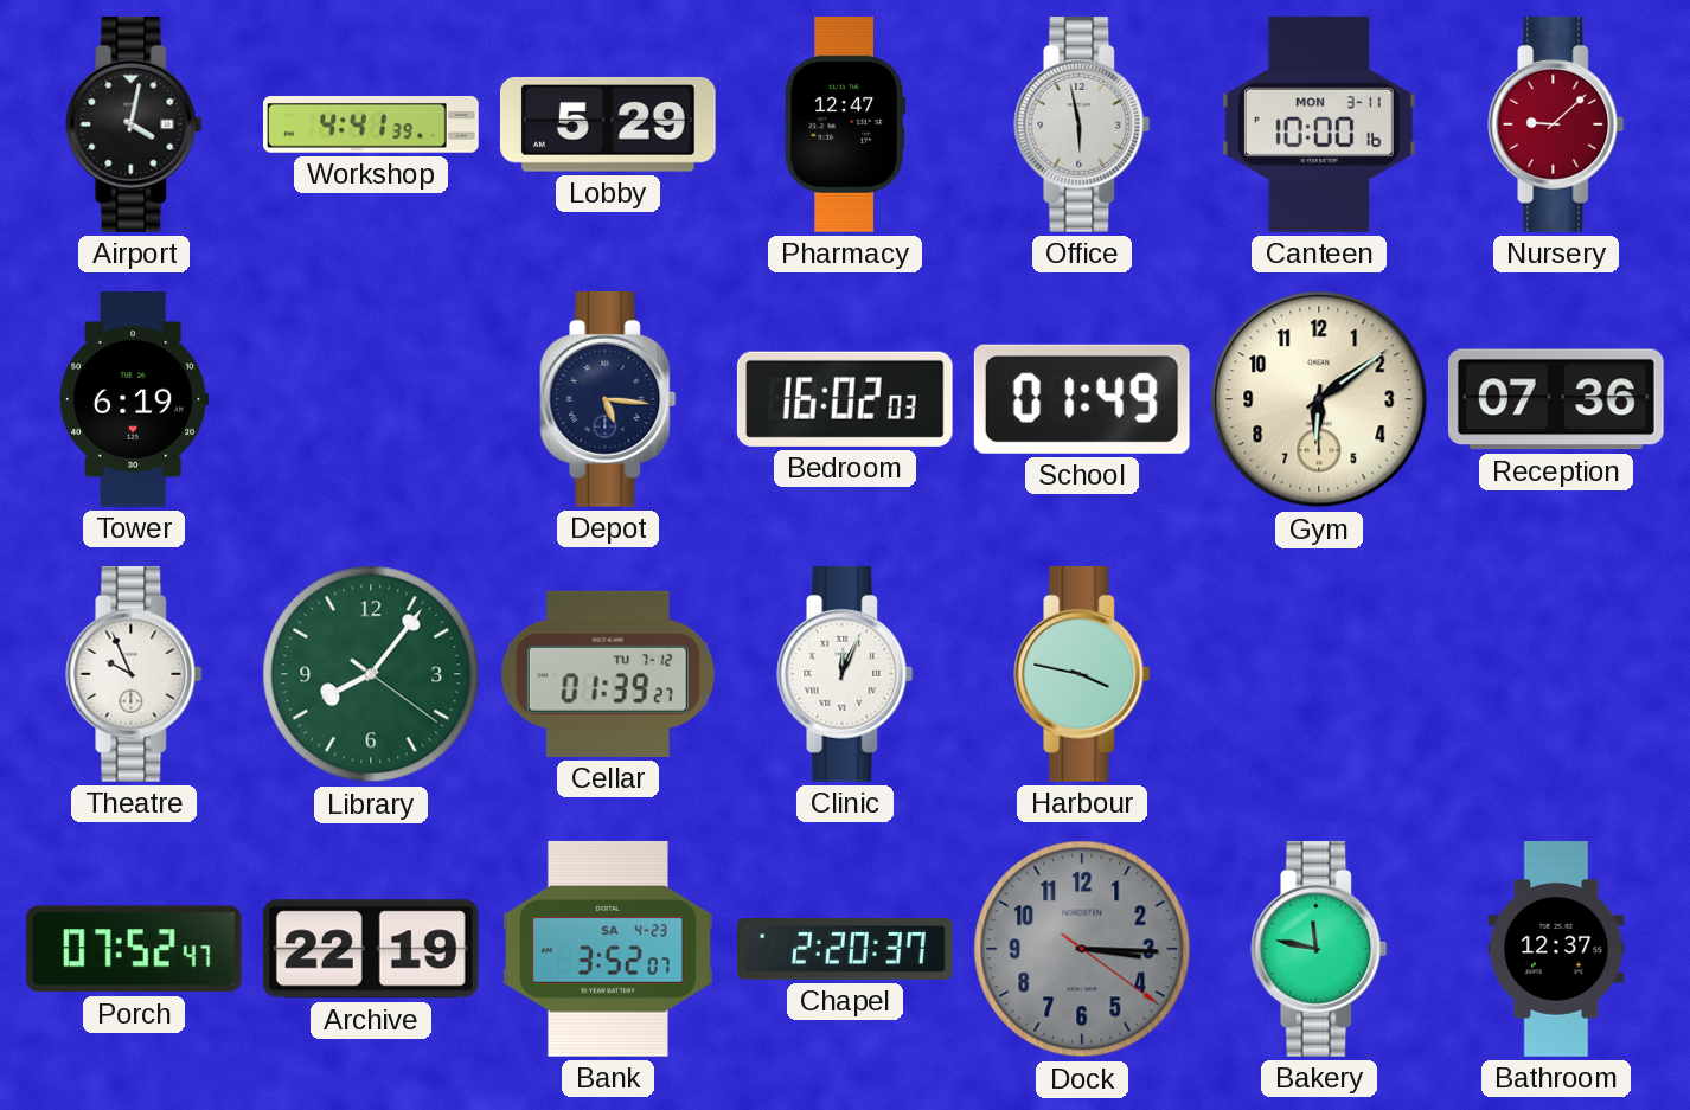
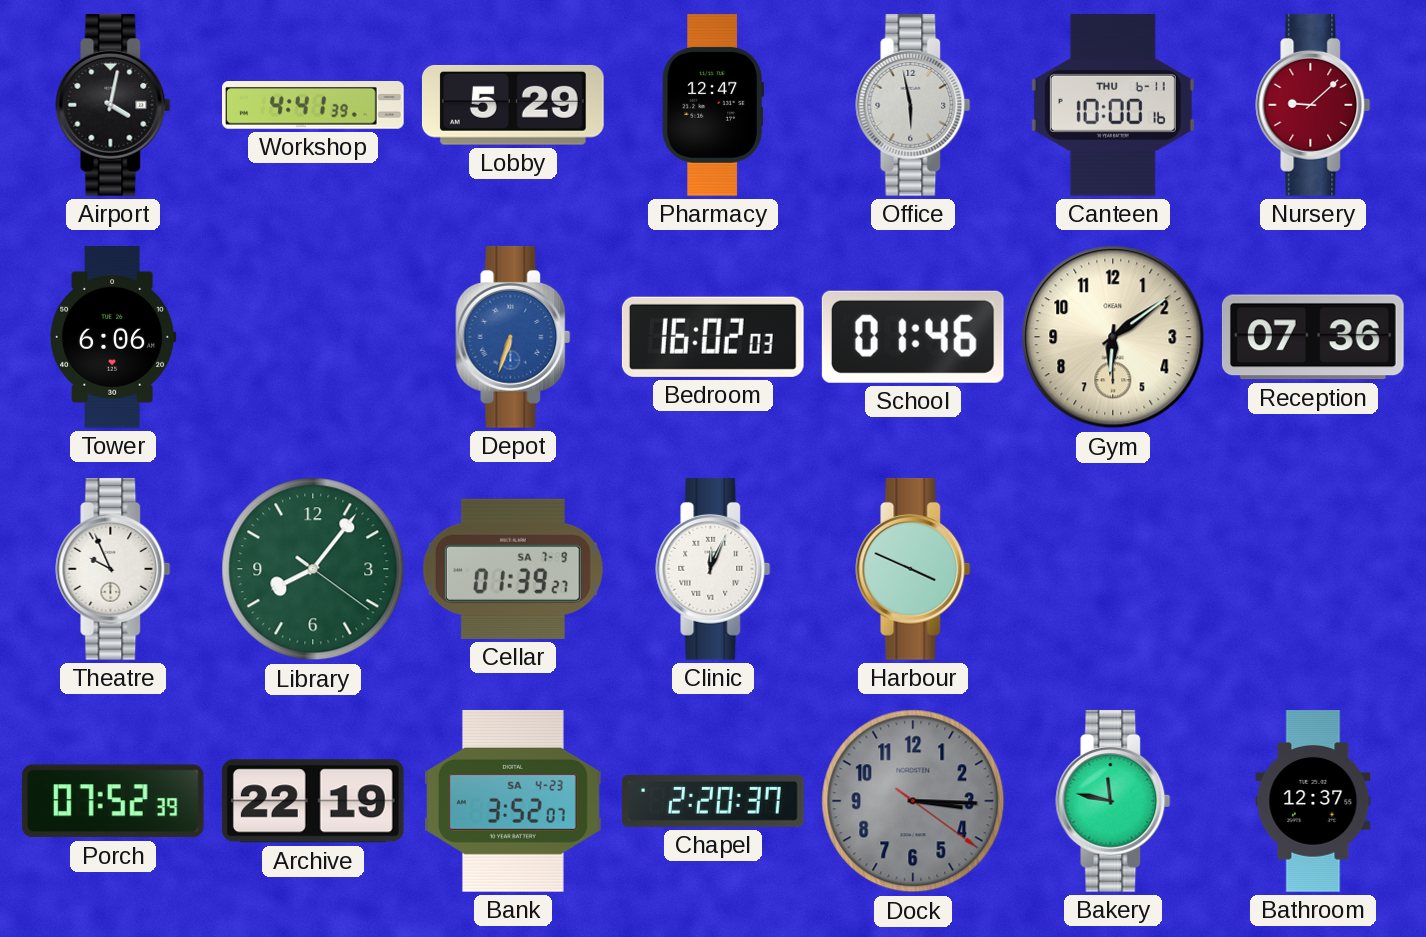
Canteen date: MON 3-11 -> THU 6-11 (1113, 105)
Tower: 6:19 -> 6:06 (113, 338)
Depot: 5:16 -> 6:33 (513, 337)
Depot dial: navy -> blue (513, 337)
School: 01:49 -> 01:46 (913, 337)
Cellar date: TU 7-12 -> SA 7-9 (513, 569)
Harbour: 3:47 -> 3:49 (913, 569)
Porch: 07:52:47 -> 07:52:39 (113, 801)
